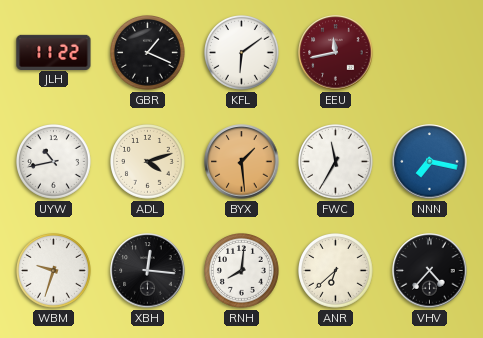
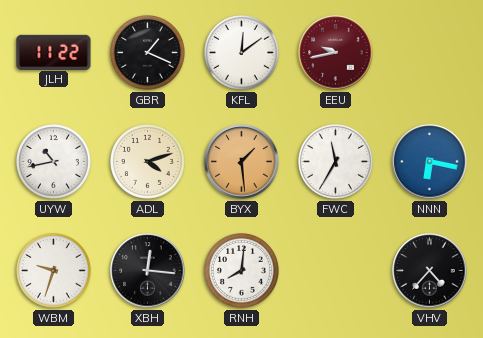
KFL: 6:09 -> 12:09 (242, 53)
EEU: 11:43 -> 9:43 (336, 53)
NNN: 7:17 -> 6:17 (430, 162)
ANR: 6:38 -> none (336, 271)
